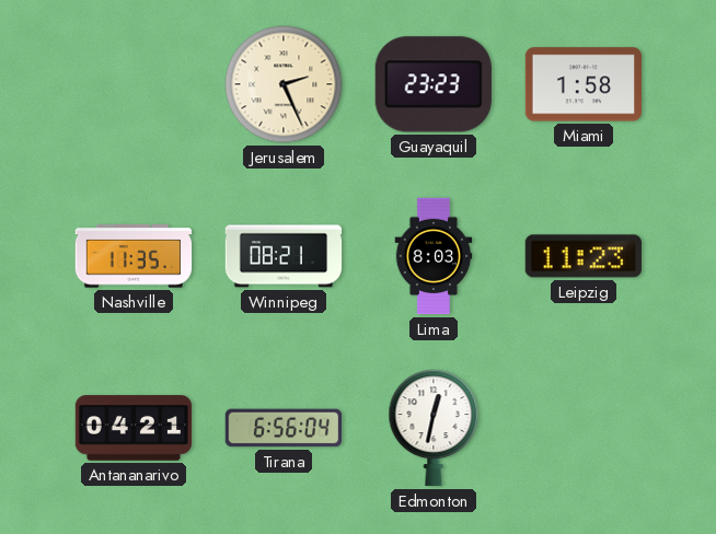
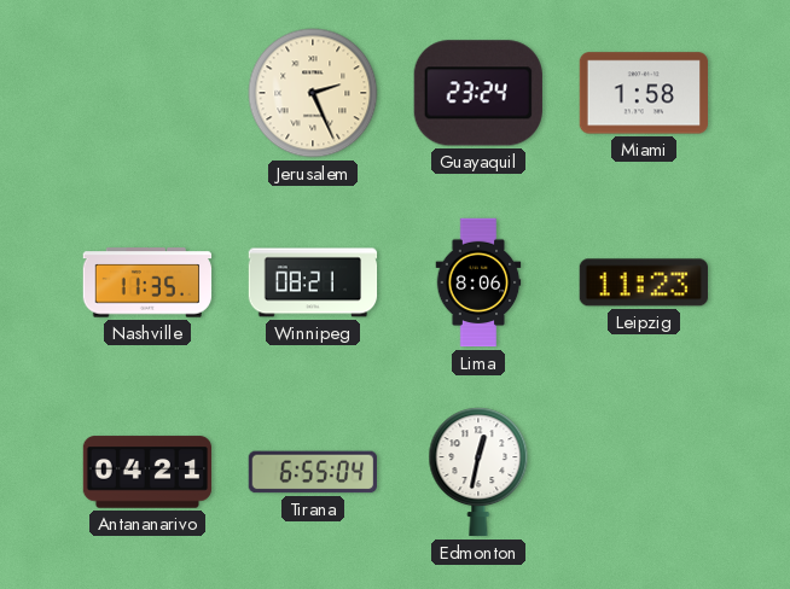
Guayaquil: 23:23 -> 23:24 (478, 93)
Lima: 8:03 -> 8:06 (478, 282)
Tirana: 6:56 -> 6:55 (313, 472)
